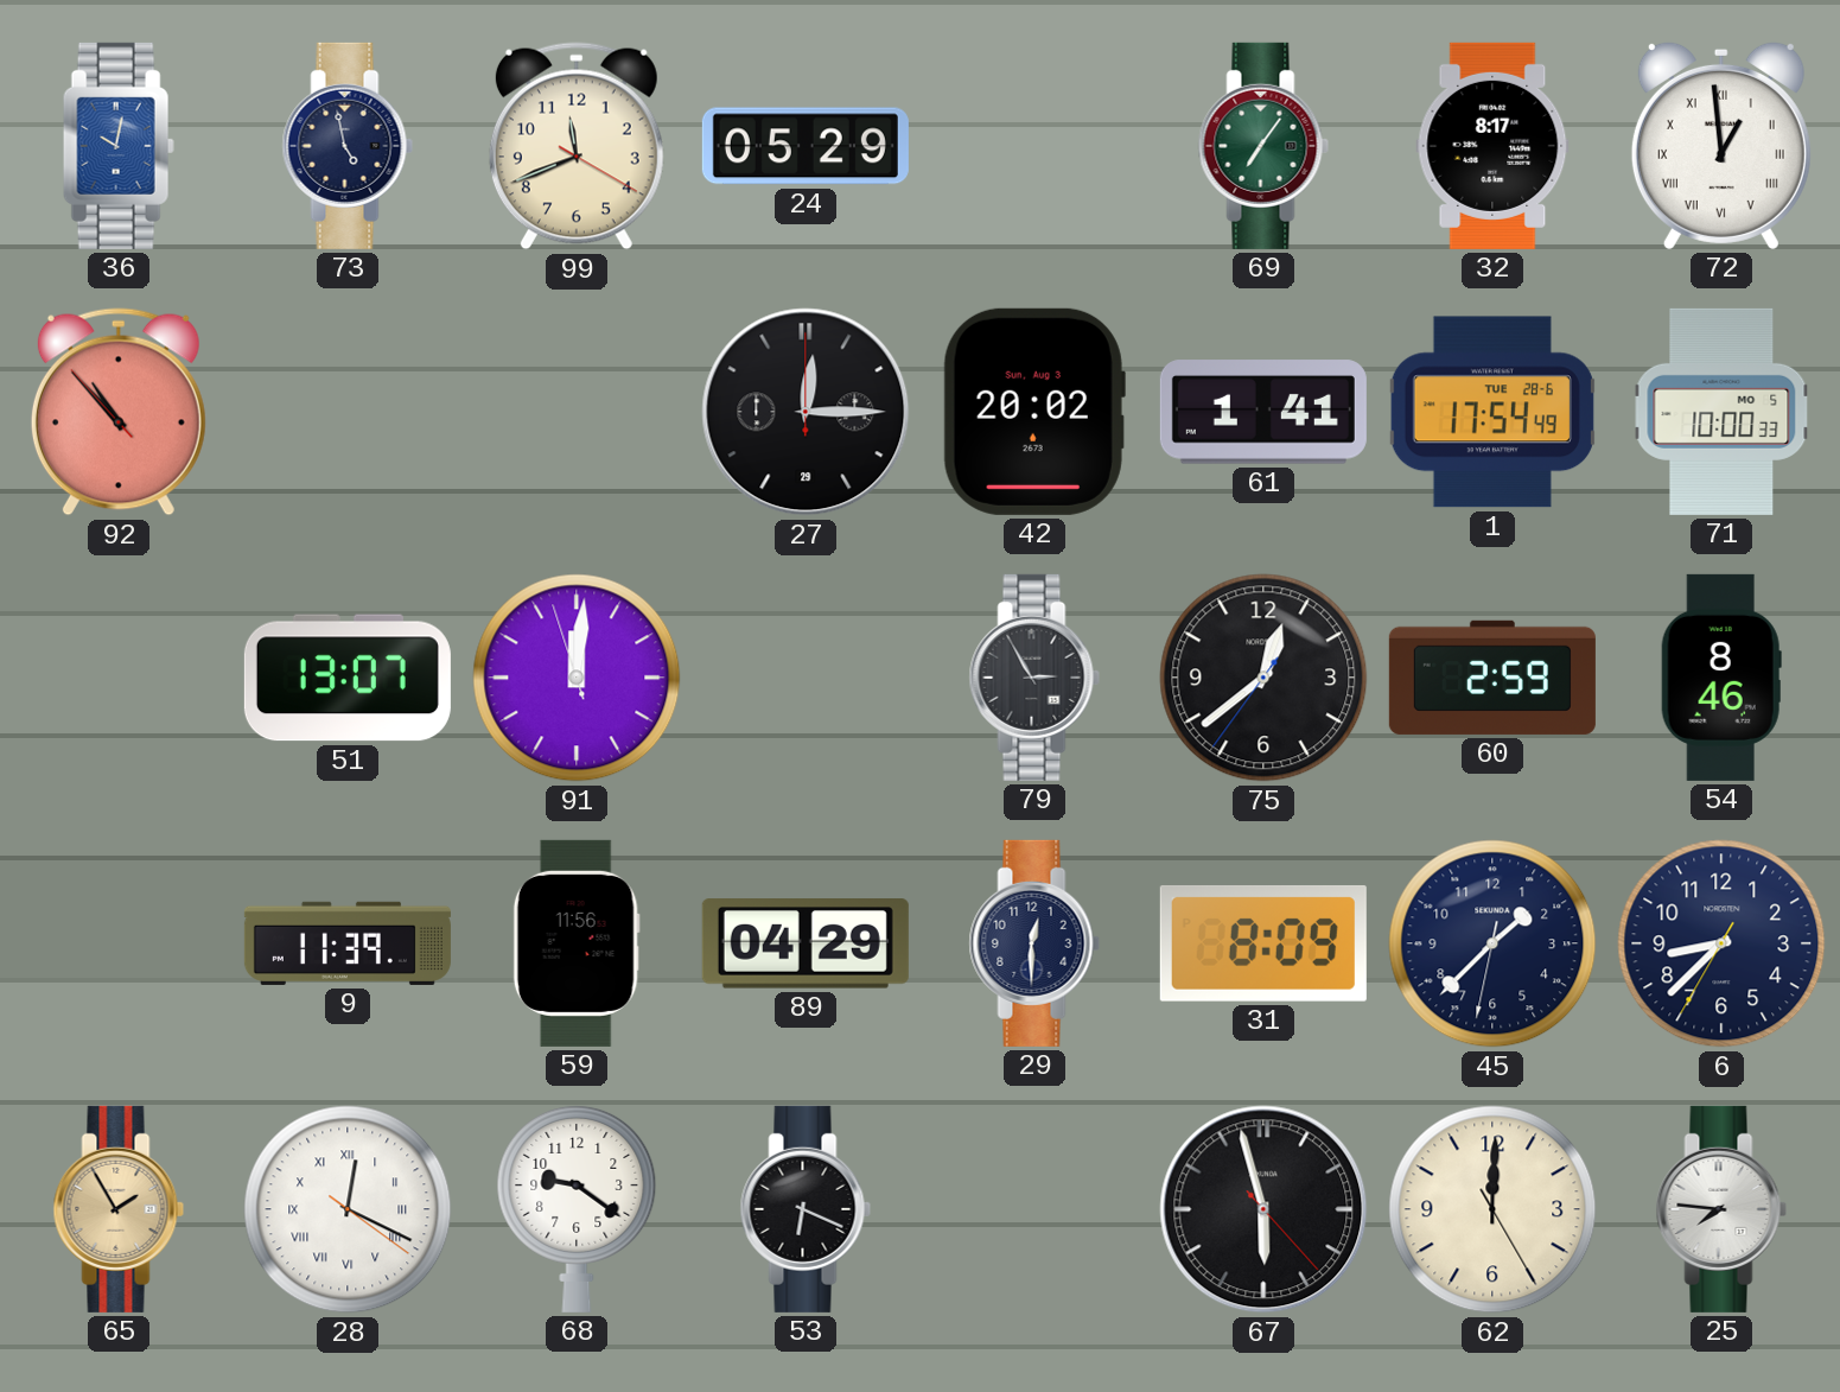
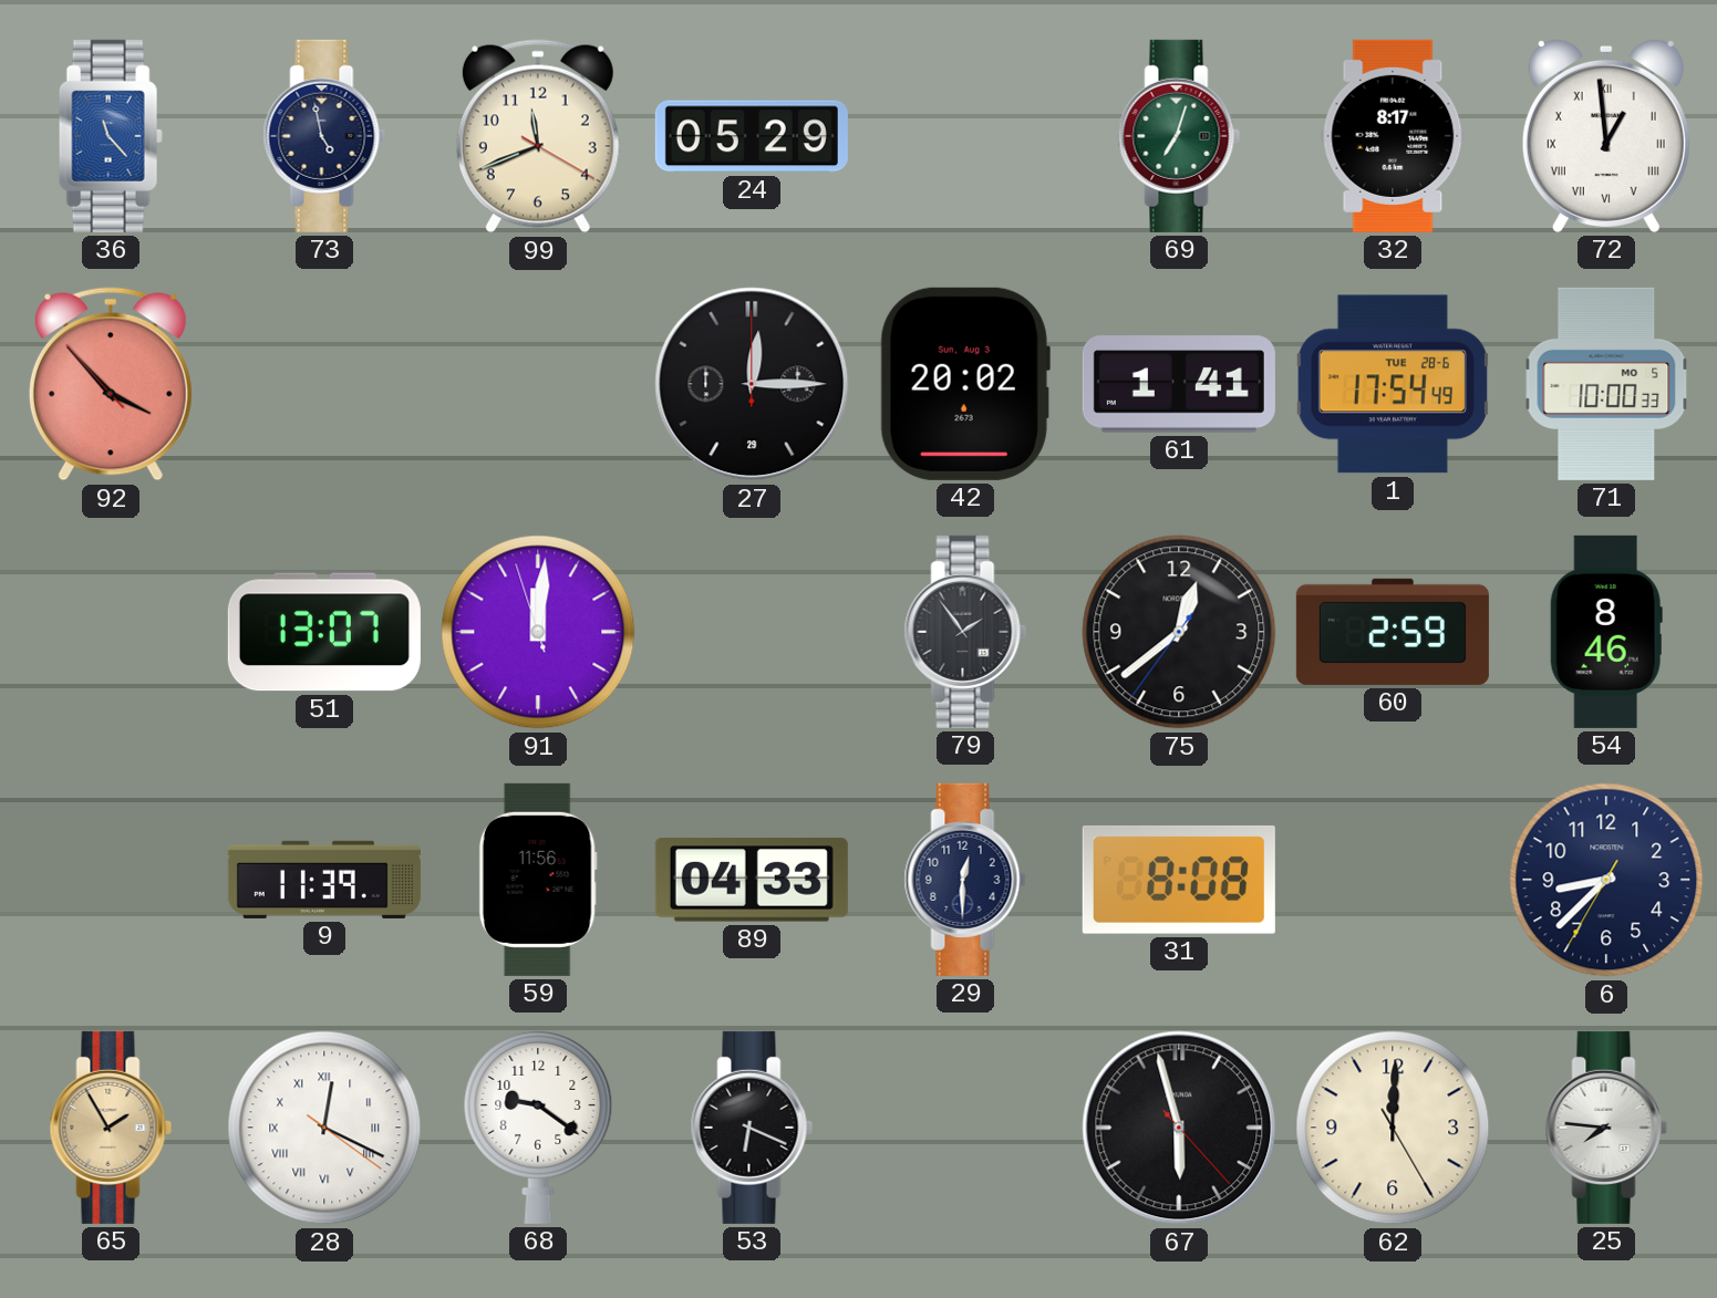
36: 10:02 -> 11:23 (111, 136)
69: 7:06 -> 7:03 (1179, 136)
92: 10:52 -> 3:52 (111, 384)
79: 2:55 -> 1:54 (965, 632)
89: 04:29 -> 04:33 (752, 880)
31: 8:09 -> 8:08 (1179, 880)
45: 1:37 -> none (1492, 943)
